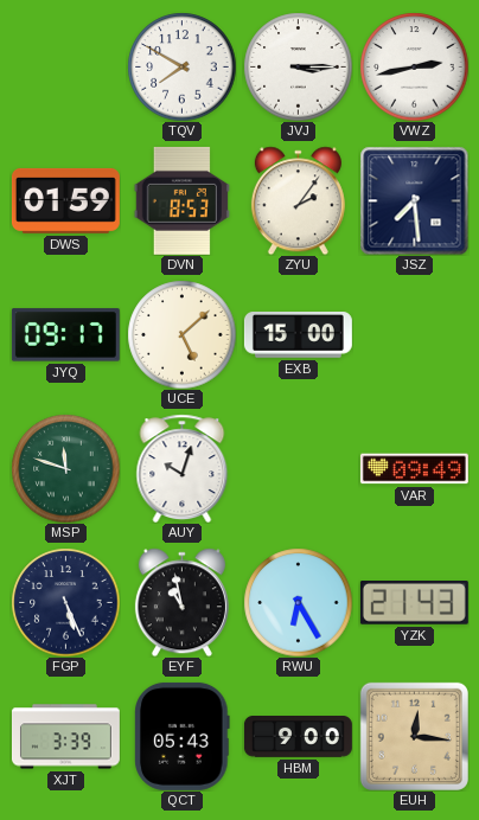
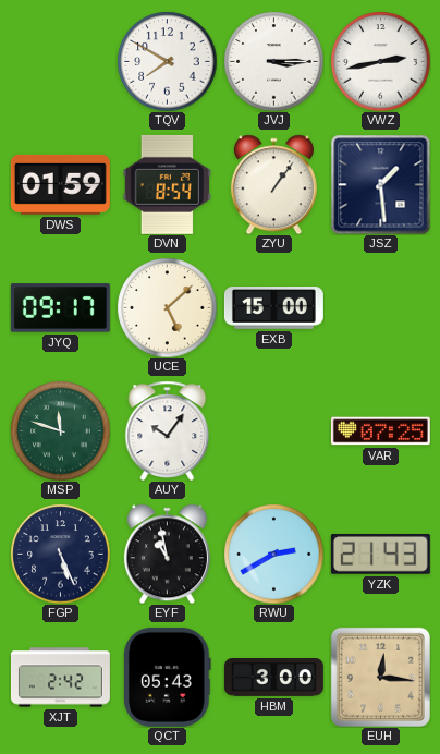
DVN: 8:53 -> 8:54 (167, 184)
ZYU: 2:06 -> 1:06 (273, 184)
JSZ: 7:29 -> 1:29 (380, 184)
AUY: 10:03 -> 10:06 (168, 430)
VAR: 09:49 -> 07:25 (380, 431)
RWU: 6:25 -> 2:40 (273, 554)
XJT: 3:39 -> 2:42 (60, 678)
HBM: 9:00 -> 3:00 (273, 678)
